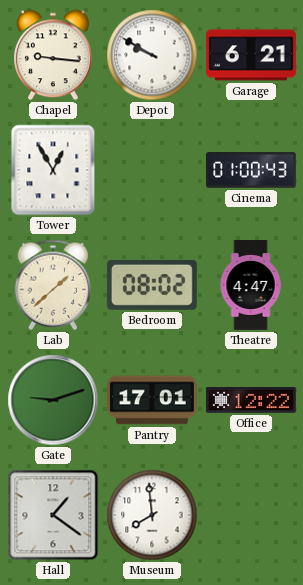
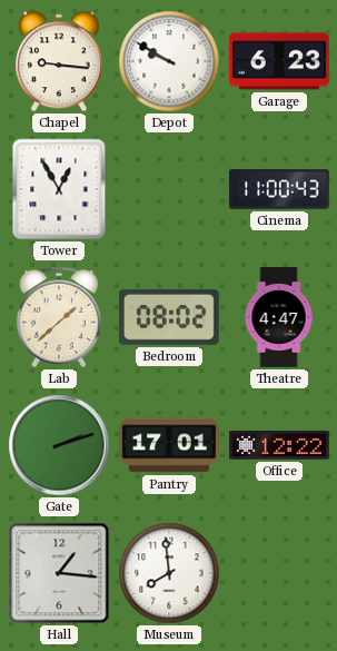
Garage: 6:21 -> 6:23 (279, 61)
Cinema: 01:00 -> 11:00 (279, 189)
Gate: 9:12 -> 2:12 (59, 445)
Hall: 1:21 -> 1:16 (59, 573)
